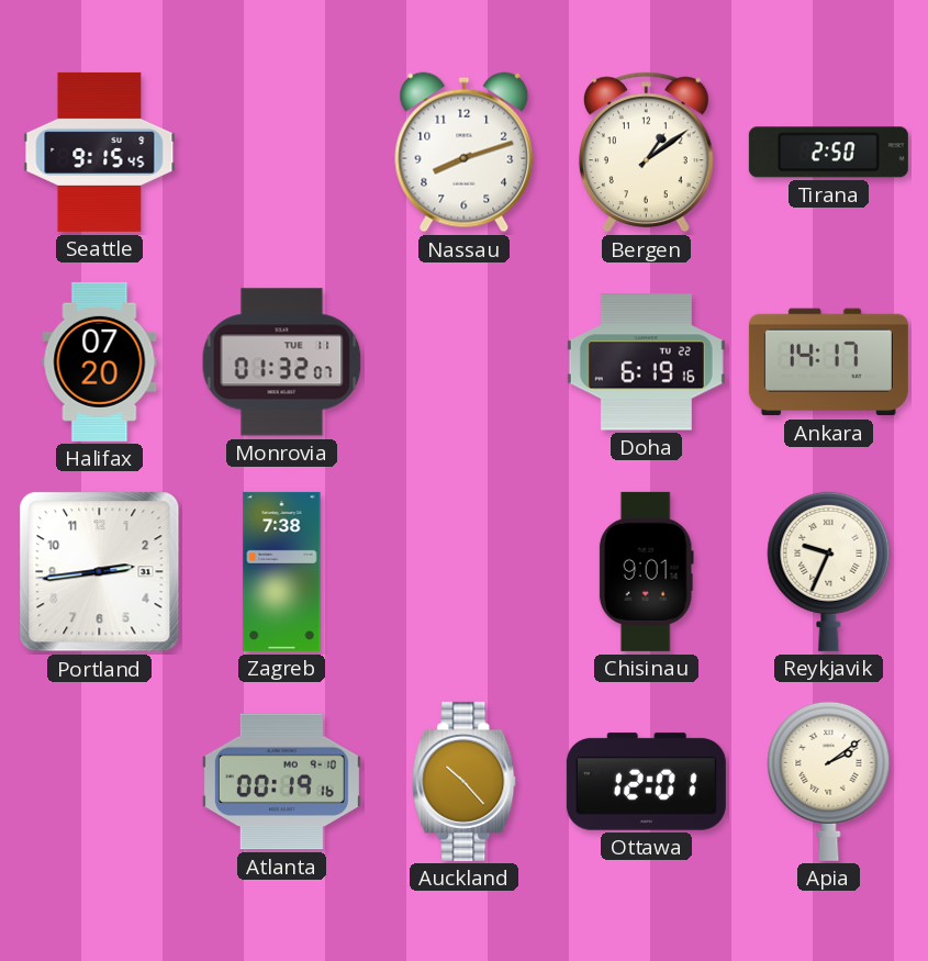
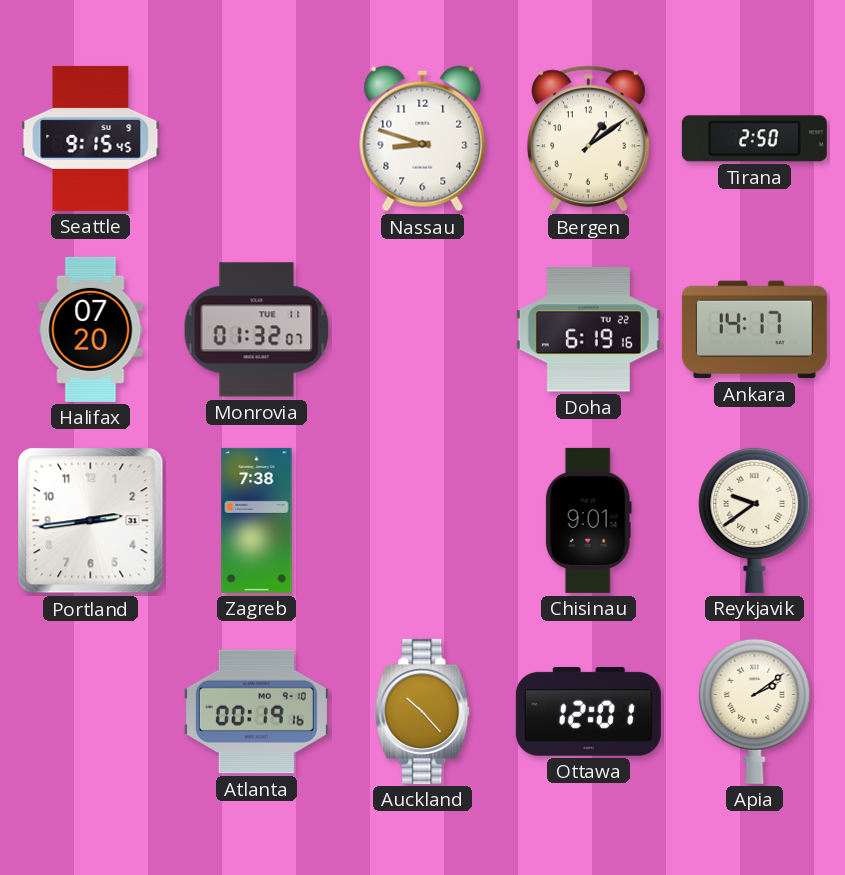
Nassau: 8:12 -> 8:48 (423, 139)
Reykjavik: 9:34 -> 9:39 (755, 520)
